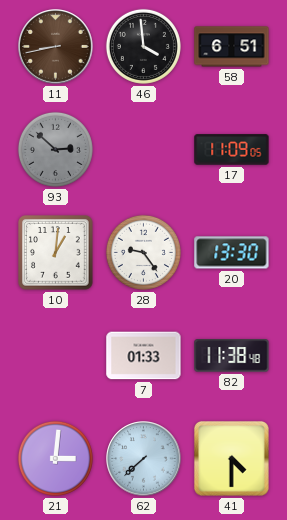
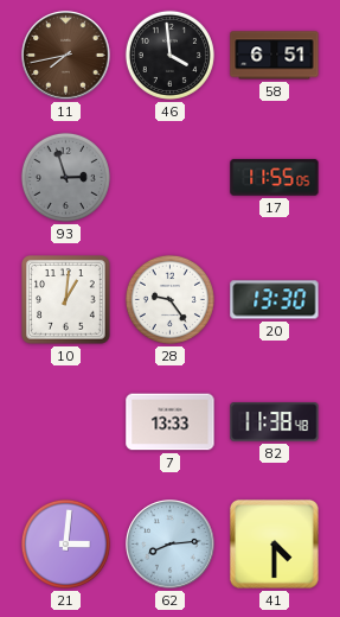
11: 8:43 -> 7:43 (66, 56)
93: 2:52 -> 2:57 (65, 177)
17: 11:09 -> 11:55 (275, 178)
7: 01:33 -> 13:33 (171, 422)
62: 7:38 -> 8:14 (171, 545)
